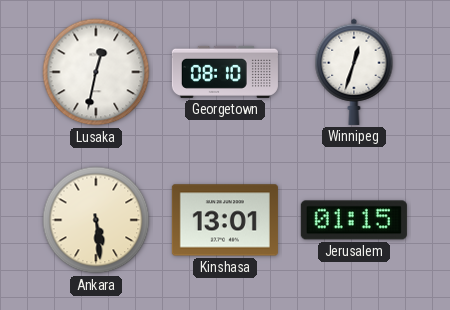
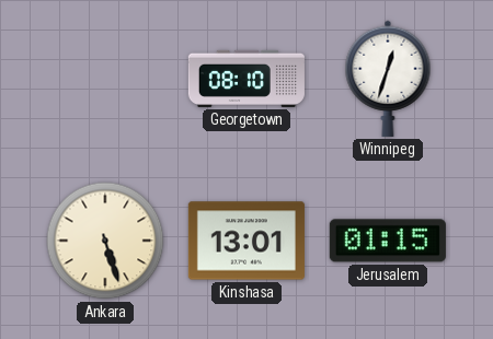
Lusaka: 12:32 -> none (96, 72)
Ankara: 5:29 -> 5:27 (105, 241)
